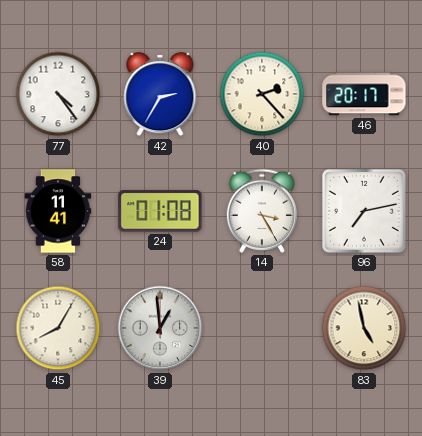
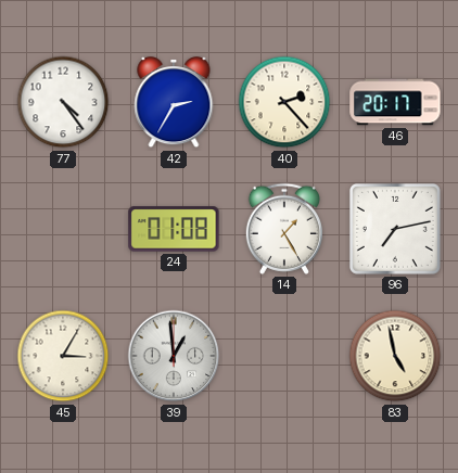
58: 11:41 -> none (58, 211)
14: 3:25 -> 1:25 (284, 229)
45: 8:05 -> 3:05 (63, 356)
